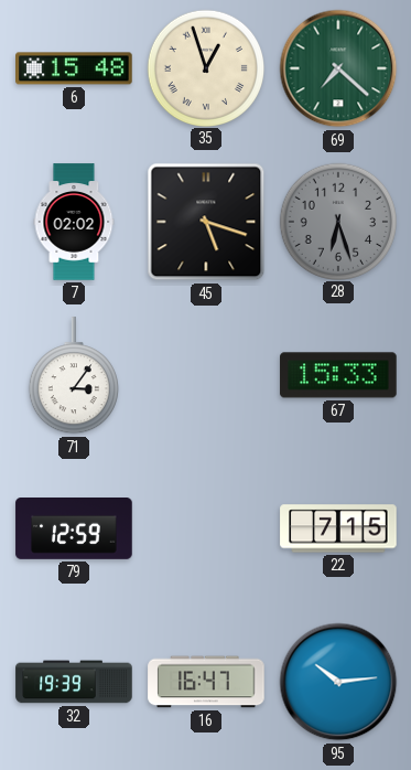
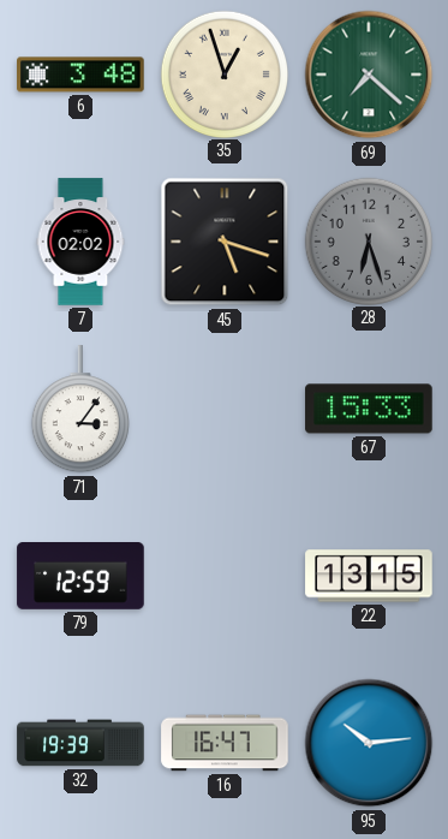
6: 15:48 -> 3:48 (80, 75)
22: 7:15 -> 13:15 (369, 576)
